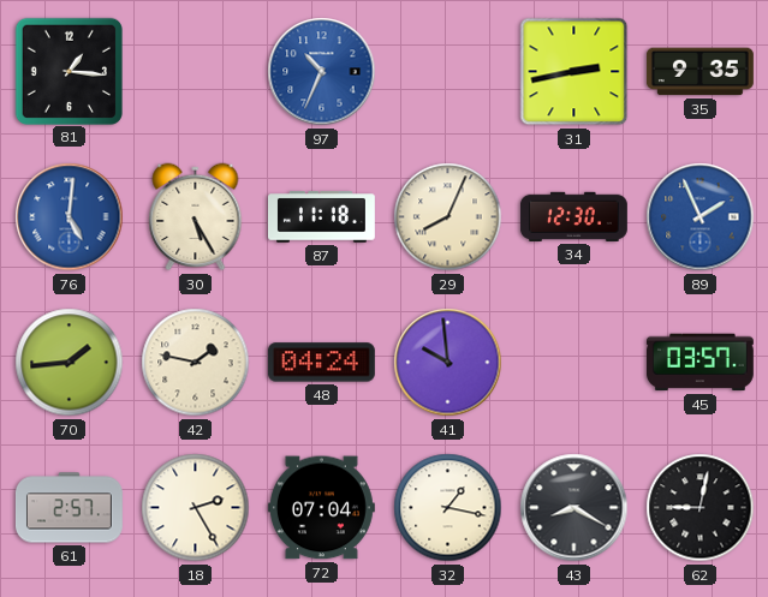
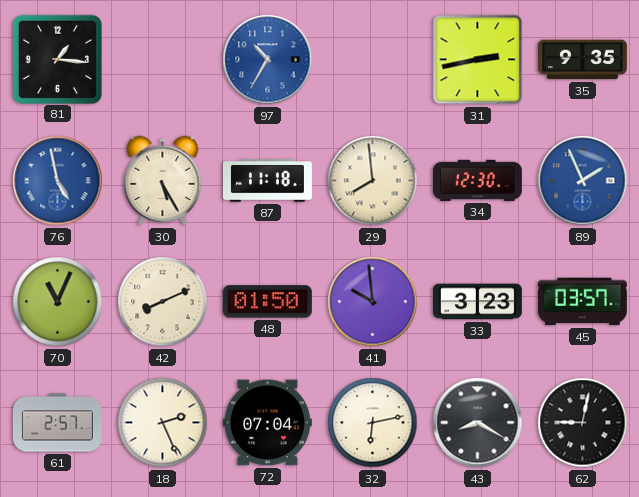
97: 10:34 -> 10:35 (268, 60)
76: 5:01 -> 4:58 (58, 181)
29: 8:04 -> 7:59 (373, 181)
70: 1:44 -> 11:04 (58, 302)
42: 1:47 -> 8:11 (163, 302)
48: 04:24 -> 01:50 (267, 302)
33: none -> 3:23 (478, 302)
18: 2:25 -> 2:26 (163, 423)
32: 1:17 -> 6:13 (373, 423)
